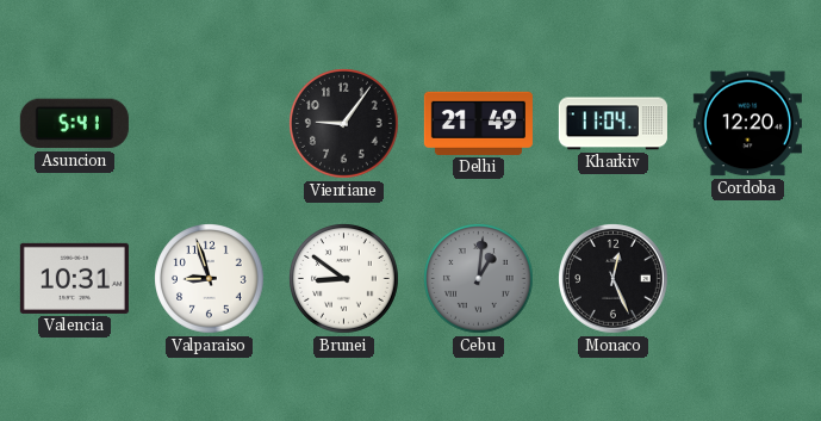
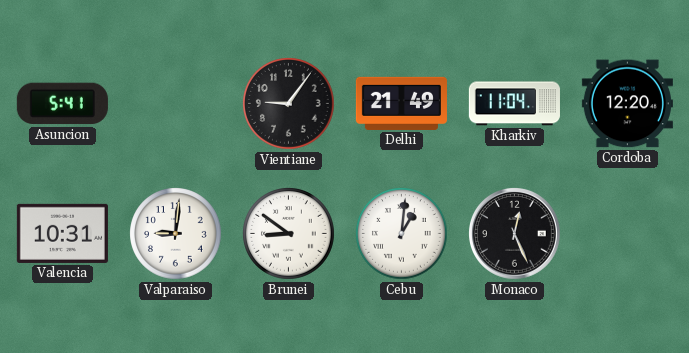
Valparaiso: 8:57 -> 9:01 (176, 234)
Cebu dial: grey -> white (402, 234)
